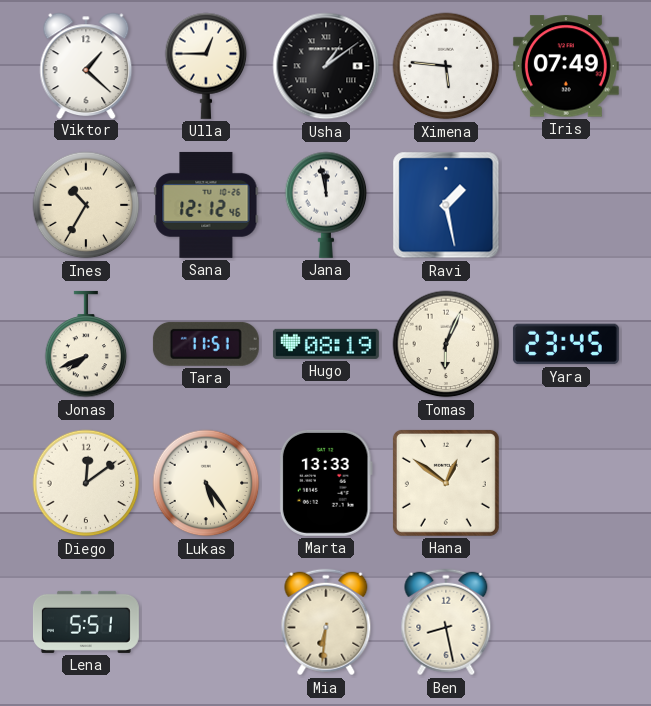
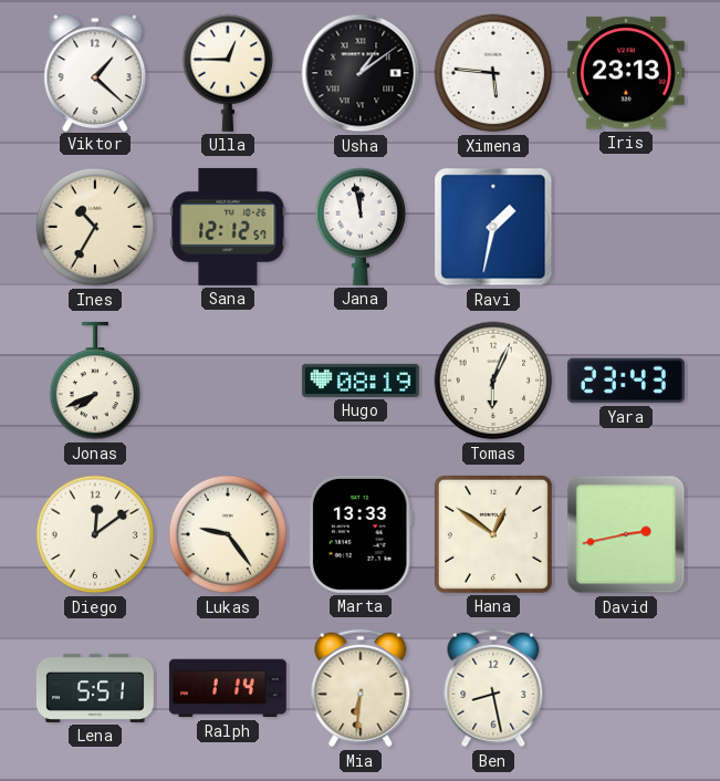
Iris: 07:49 -> 23:13 (626, 73)
Sana: 12:12:46 -> 12:12:57 (228, 227)
Ravi: 1:28 -> 1:32 (493, 227)
Tara: 11:51 -> none (206, 344)
Yara: 23:45 -> 23:43 (626, 381)
Lukas: 5:24 -> 9:24 (228, 534)
David: none -> 2:43 (626, 534)
Ralph: none -> 1:14 (228, 688)
